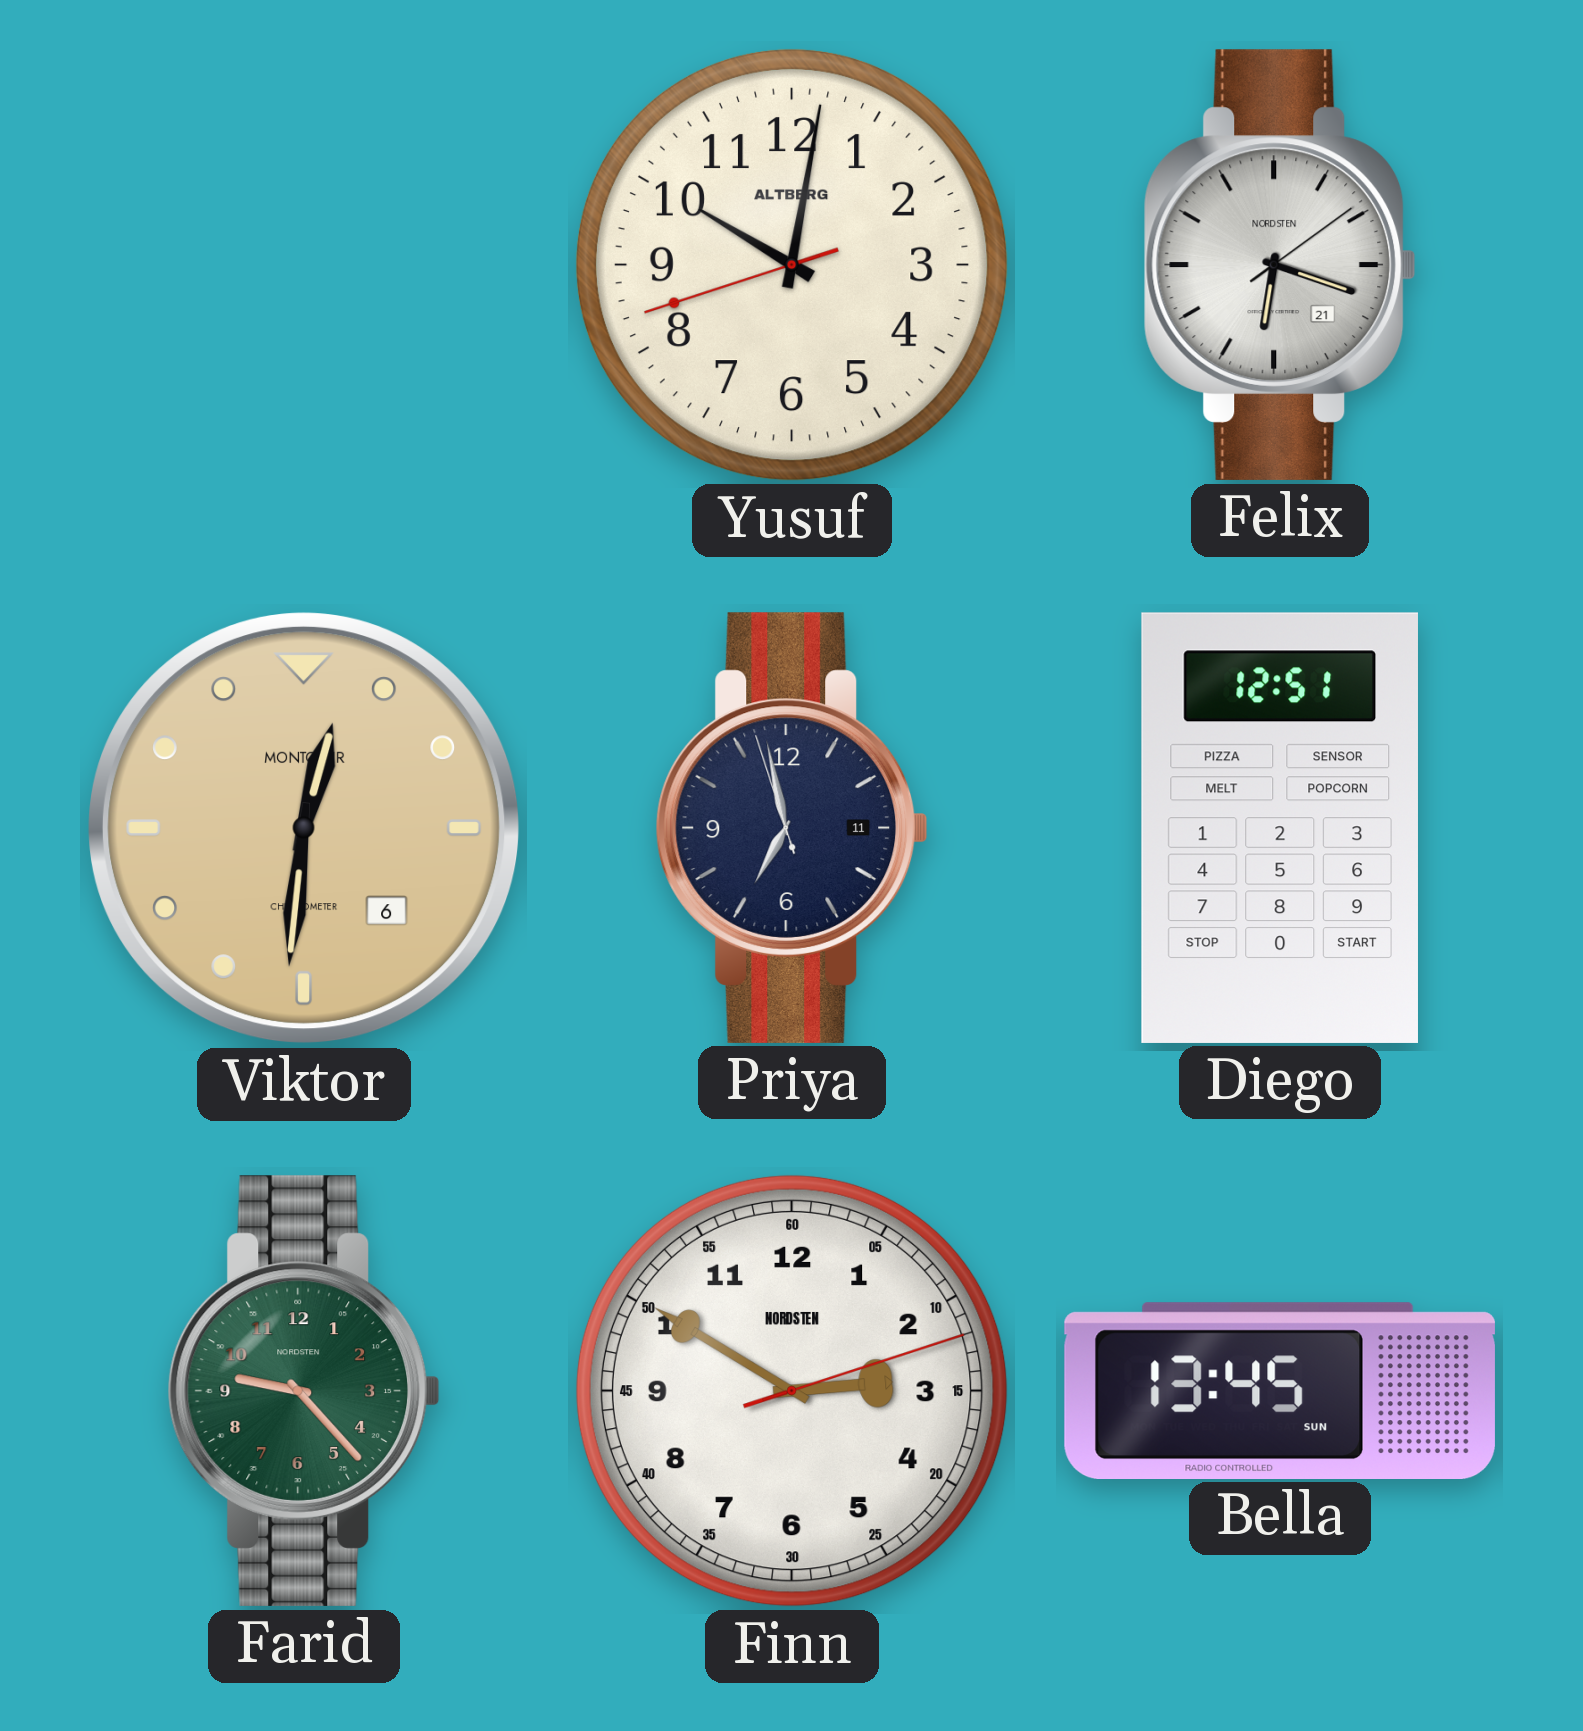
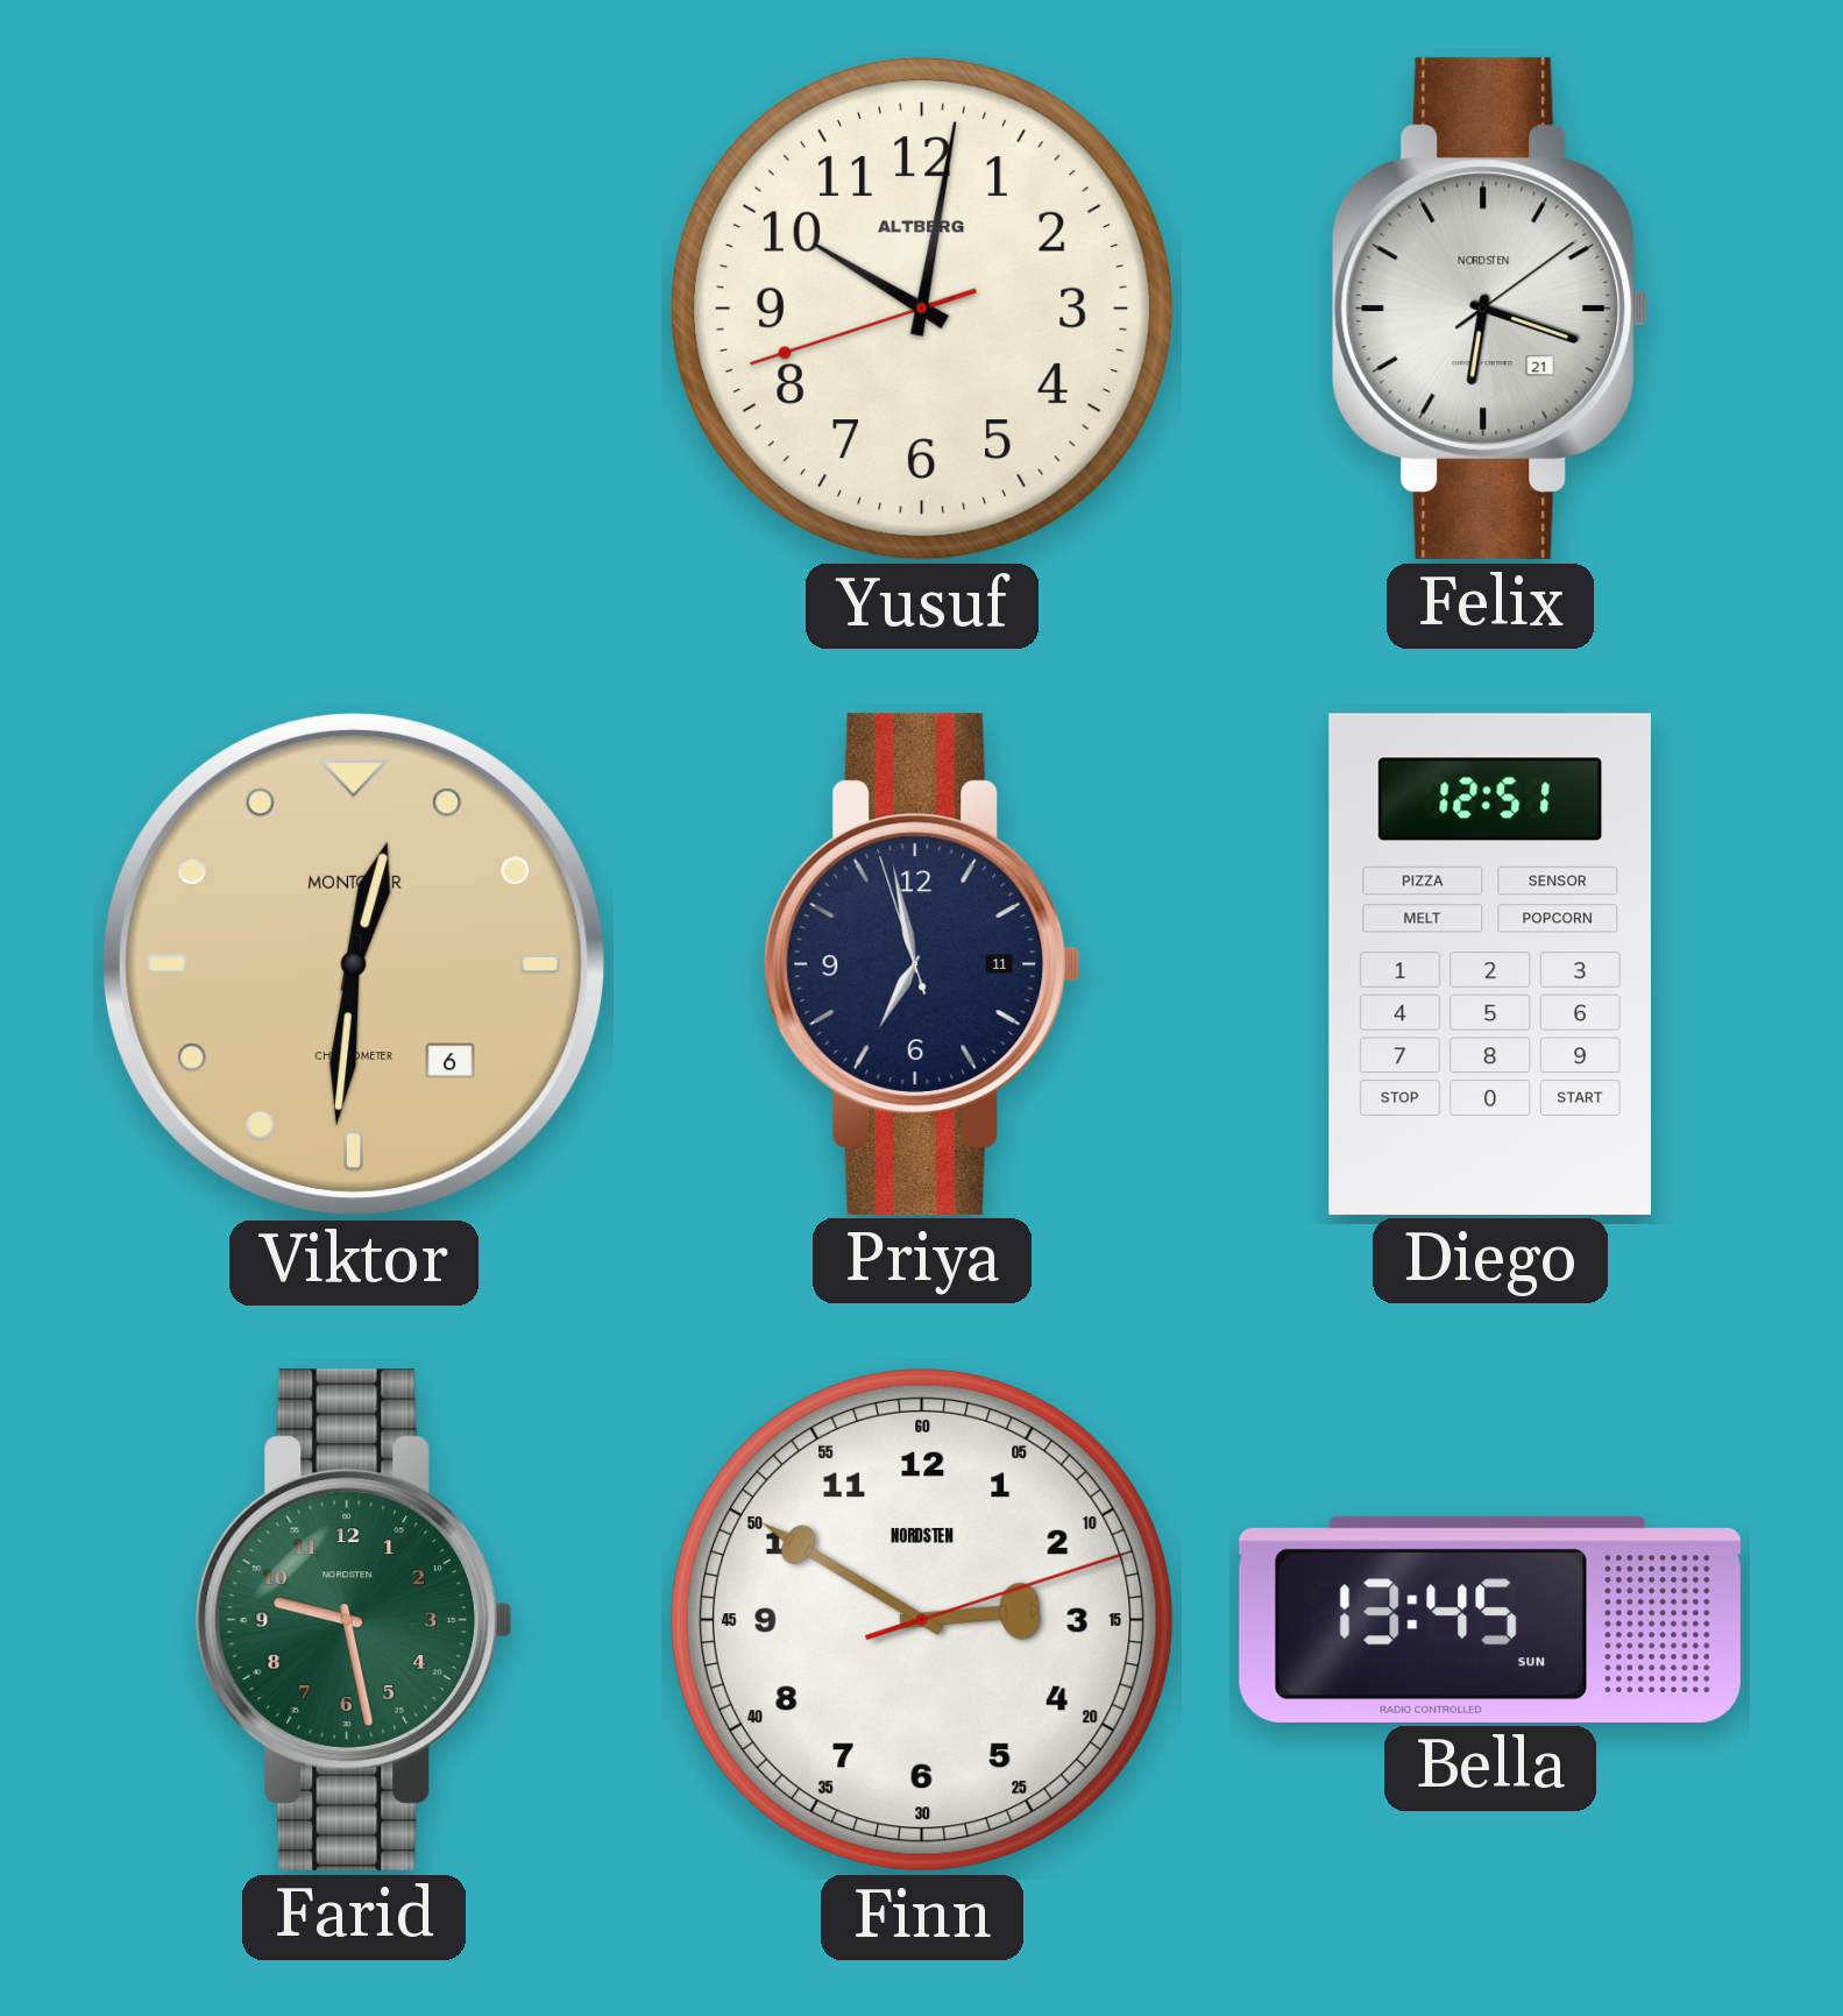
Farid: 9:23 -> 9:28 (354, 1620)
